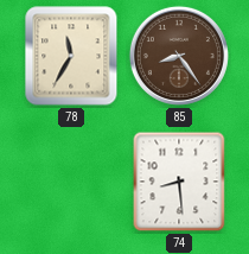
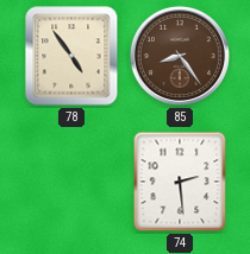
78: 11:35 -> 4:54 (71, 56)
74: 8:29 -> 2:29 (180, 182)
